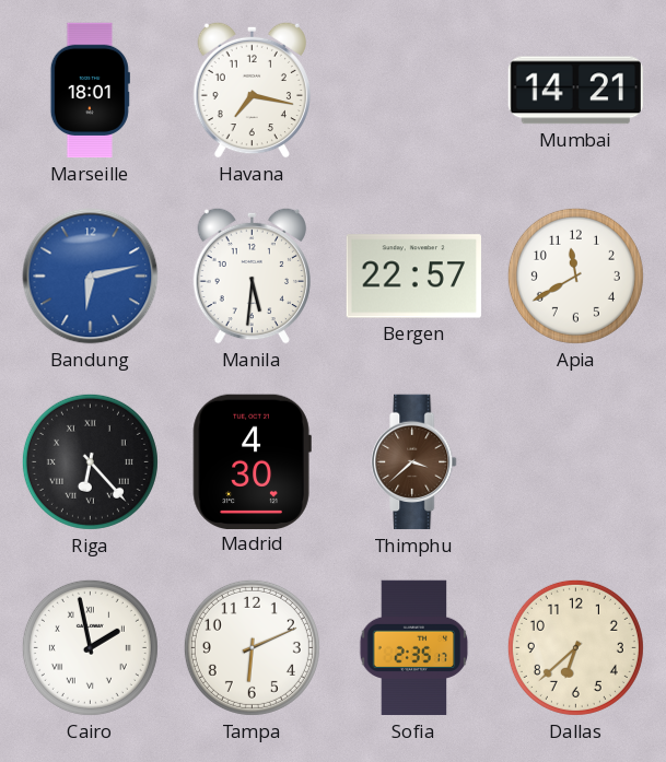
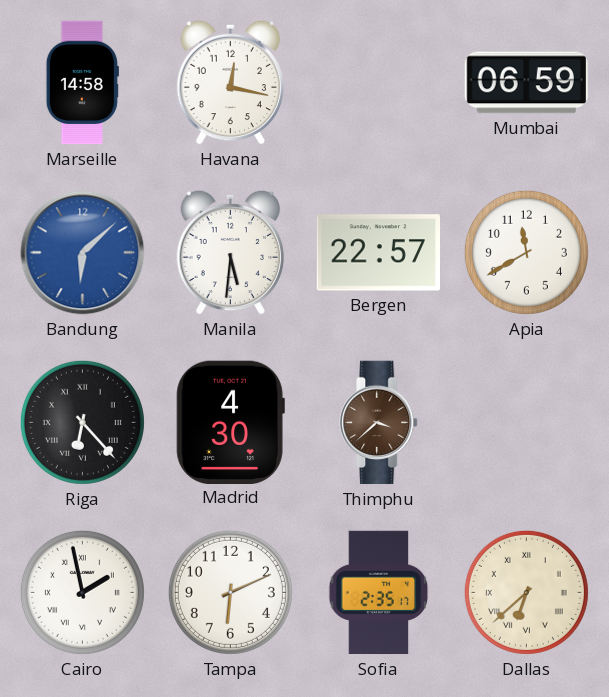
Marseille: 18:01 -> 14:58 (82, 83)
Havana: 7:17 -> 12:17 (230, 82)
Mumbai: 14:21 -> 06:59 (526, 83)
Bandung: 6:13 -> 6:08 (83, 253)
Dallas numerals: Arabic -> Roman (526, 592)
